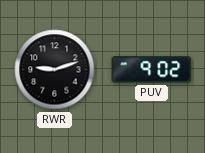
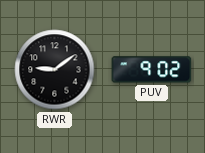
RWR: 9:12 -> 9:09 (55, 70)
